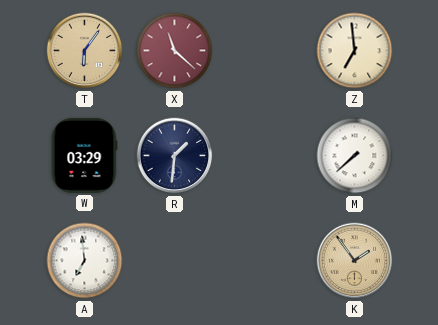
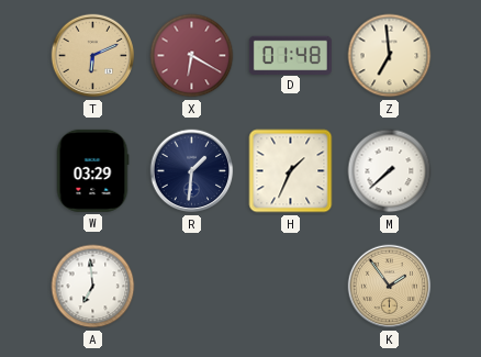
T: 6:06 -> 6:11 (93, 56)
X: 11:22 -> 6:20 (192, 56)
D: none -> 01:48 (290, 55)
H: none -> 1:34 (291, 171)
